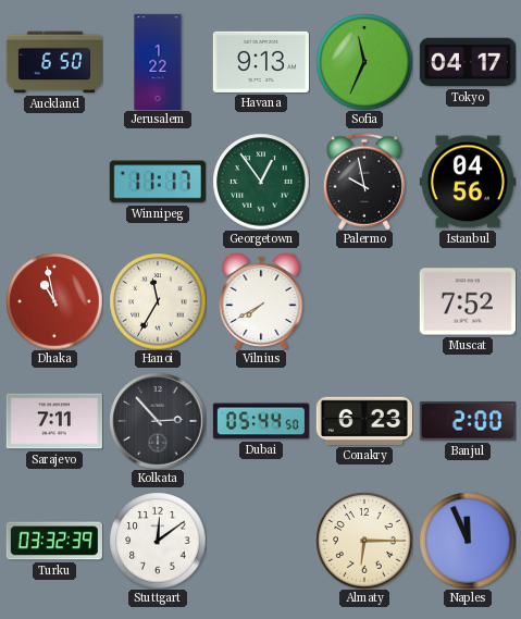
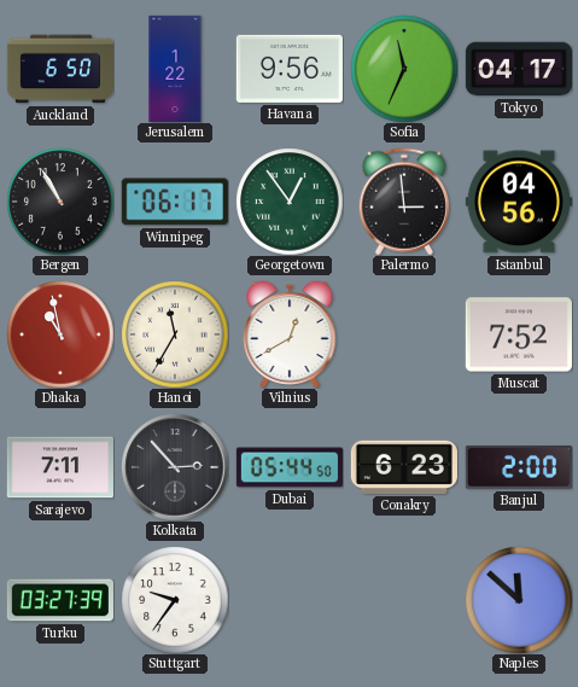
Havana: 9:13 -> 9:56 (290, 69)
Bergen: none -> 10:55 (60, 202)
Winnipeg: 11:17 -> 06:17 (175, 202)
Palermo: 9:58 -> 2:59 (404, 202)
Vilnius: 7:40 -> 12:40 (290, 334)
Turku: 03:32 -> 03:27 (60, 600)
Stuttgart: 12:09 -> 9:36 (175, 600)
Almaty: 6:15 -> none (364, 541)
Naples: 11:56 -> 11:52 (519, 600)
